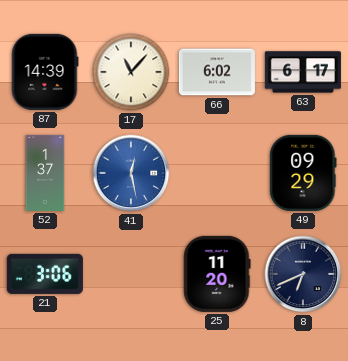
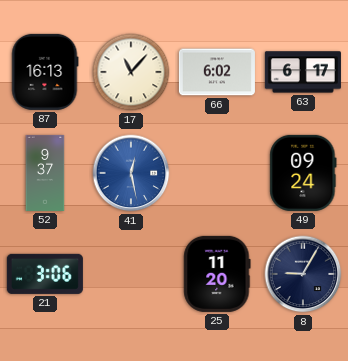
87: 14:39 -> 16:13 (45, 72)
52: 1:37 -> 9:37 (45, 173)
49: 09:29 -> 09:24 (303, 173)
8: 6:41 -> 9:05 (303, 274)
